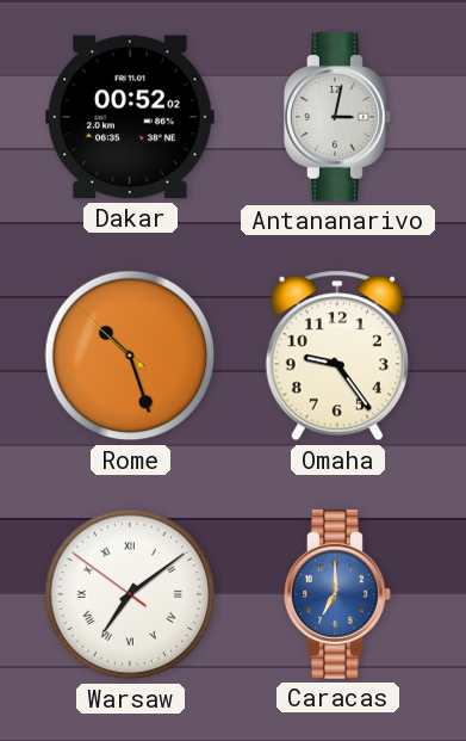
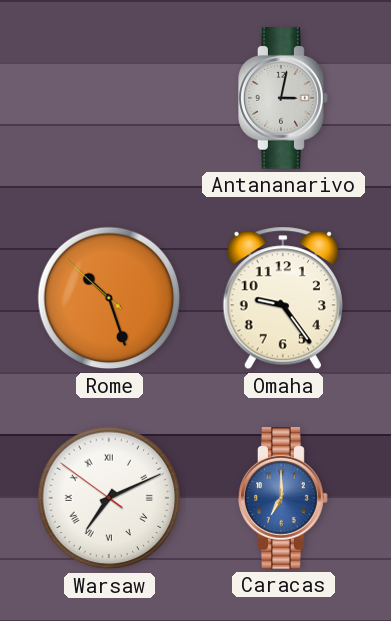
Dakar: 00:52 -> none (131, 117)
Warsaw: 7:08 -> 7:10 (109, 498)
